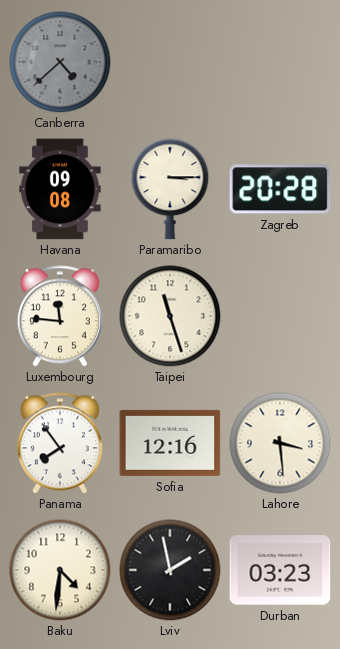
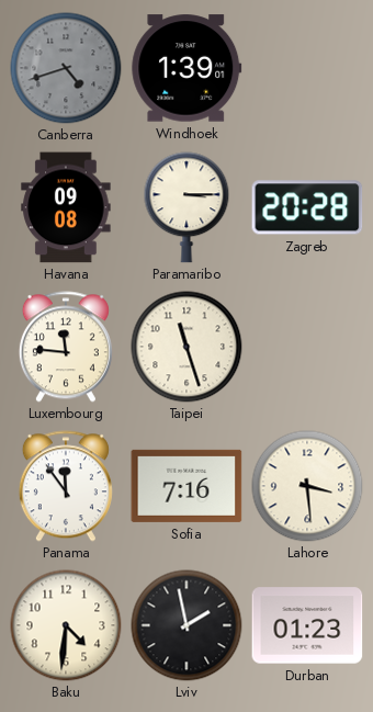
Canberra: 4:38 -> 4:42 (66, 68)
Windhoek: none -> 1:39 (187, 68)
Panama: 7:54 -> 11:54 (66, 486)
Sofia: 12:16 -> 7:16 (187, 486)
Durban: 03:23 -> 01:23 (307, 625)
